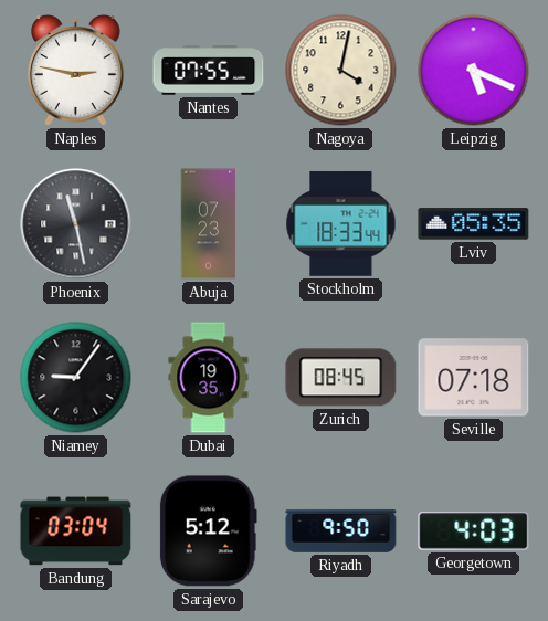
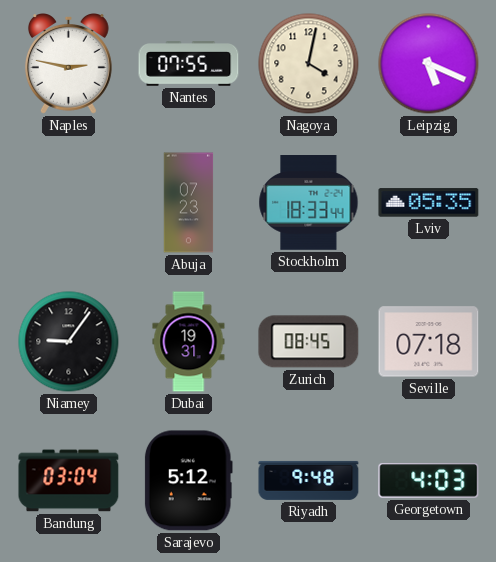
Phoenix: 11:28 -> none (76, 224)
Dubai: 19:35 -> 19:31 (189, 342)
Riyadh: 9:50 -> 9:48 (309, 480)
